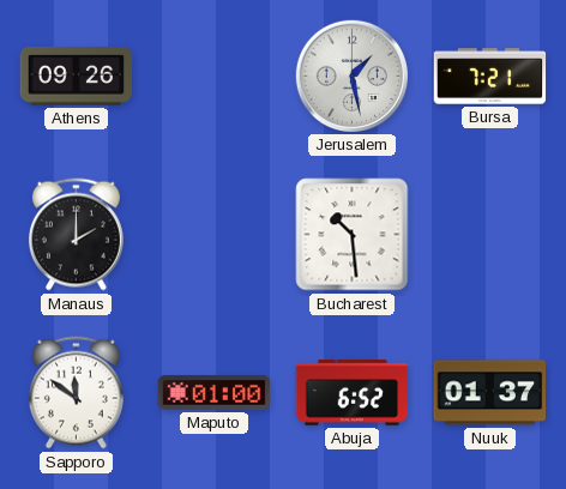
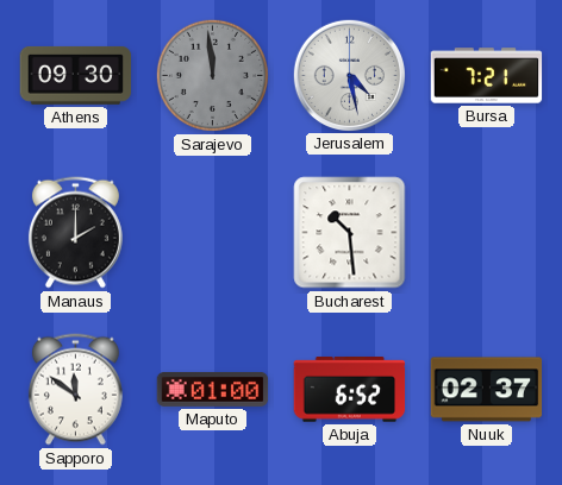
Athens: 09:26 -> 09:30 (76, 75)
Sarajevo: none -> 11:59 (212, 75)
Jerusalem: 1:28 -> 4:28 (349, 75)
Nuuk: 01:37 -> 02:37 (487, 390)
